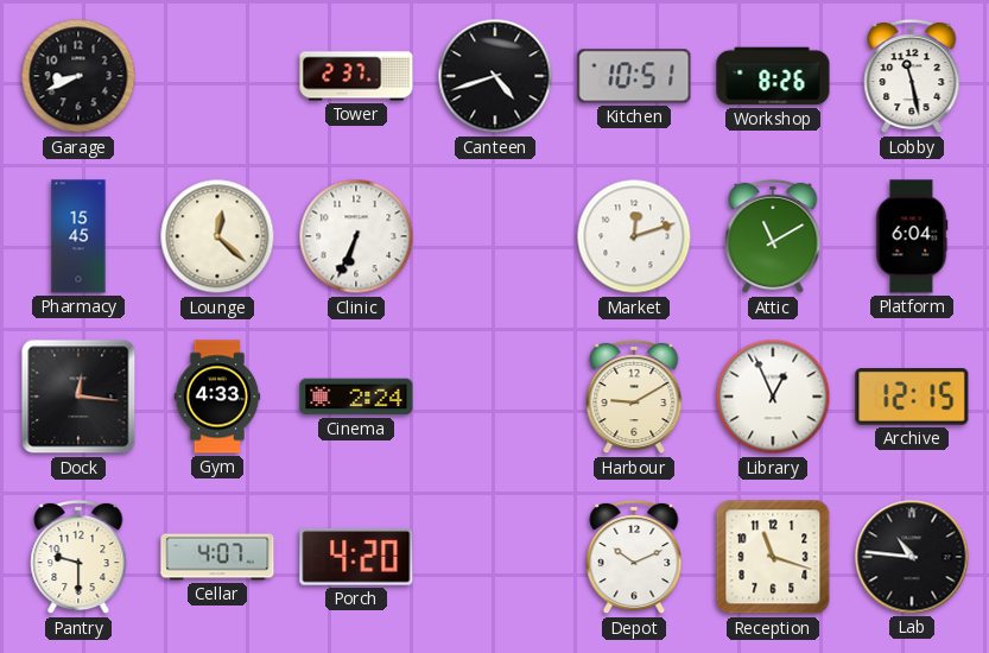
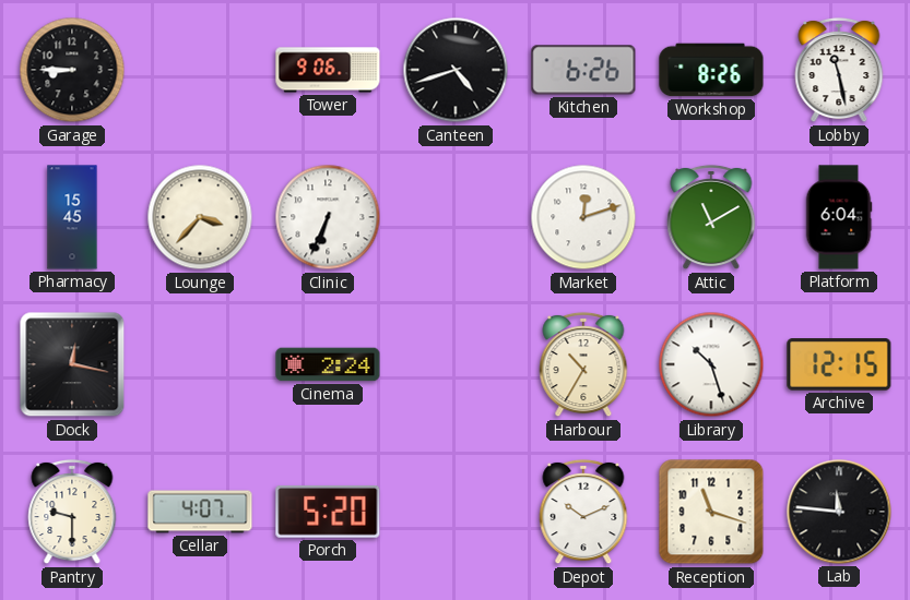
Garage: 8:41 -> 8:45 (72, 70)
Tower: 2:37 -> 9:06 (328, 70)
Kitchen: 10:51 -> 6:26 (583, 70)
Lounge: 12:22 -> 3:37 (200, 217)
Dock: 12:16 -> 12:17 (72, 364)
Gym: 4:33 -> none (217, 397)
Harbour: 9:10 -> 10:35 (583, 364)
Library: 12:56 -> 10:27 (711, 364)
Porch: 4:20 -> 5:20 (328, 512)
Lab: 10:46 -> 11:46 (839, 512)
